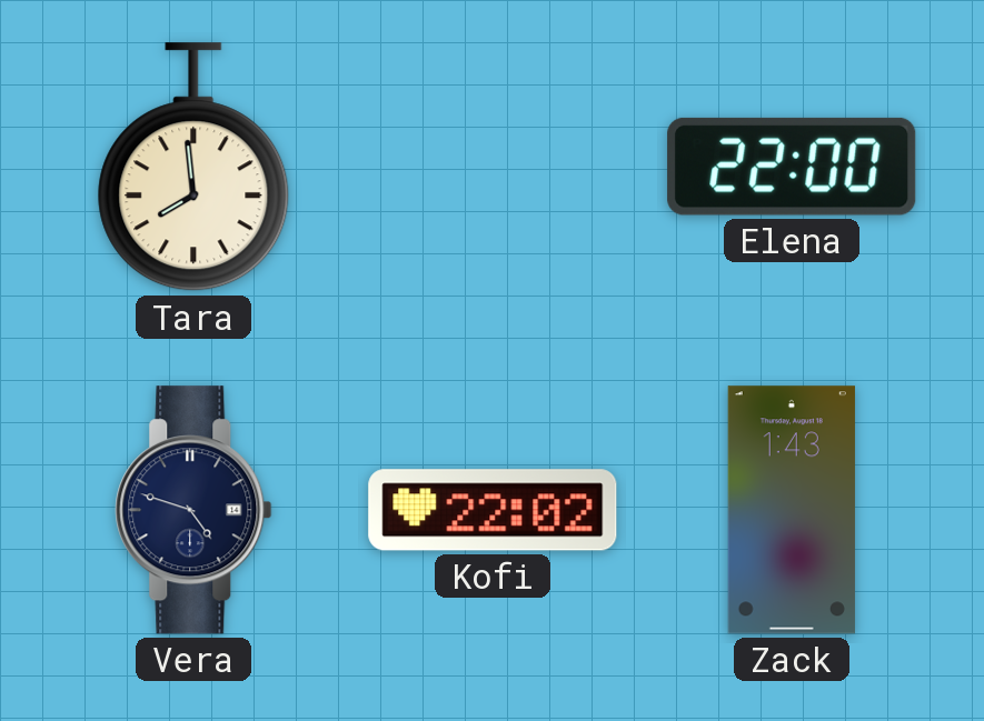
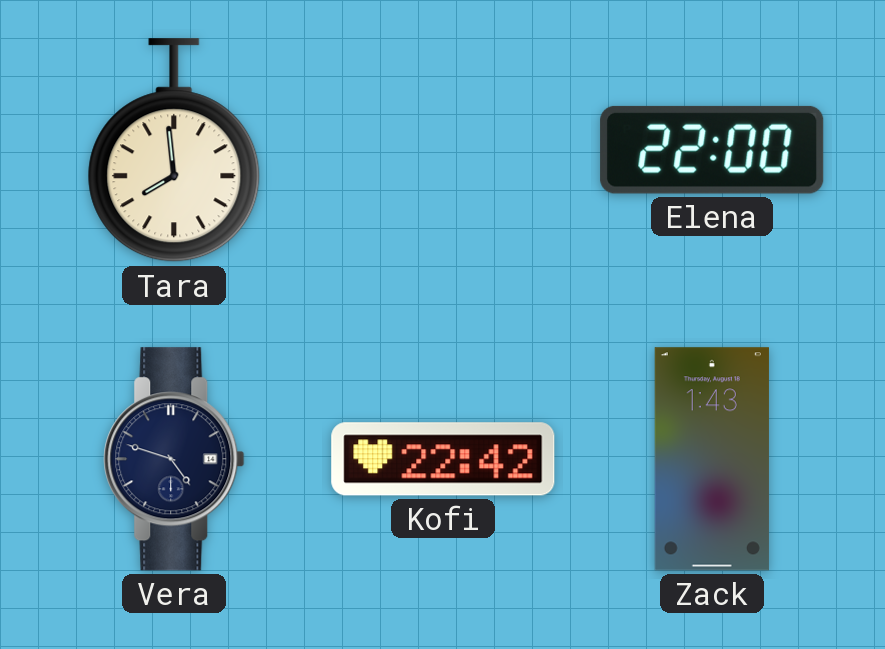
Kofi: 22:02 -> 22:42 (443, 459)
